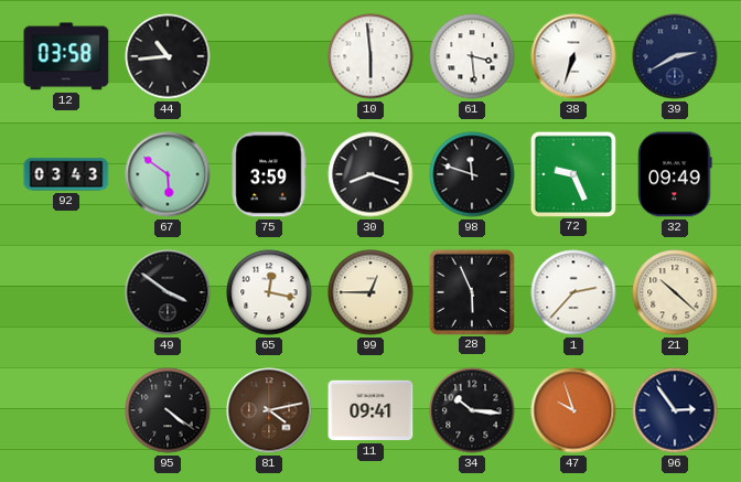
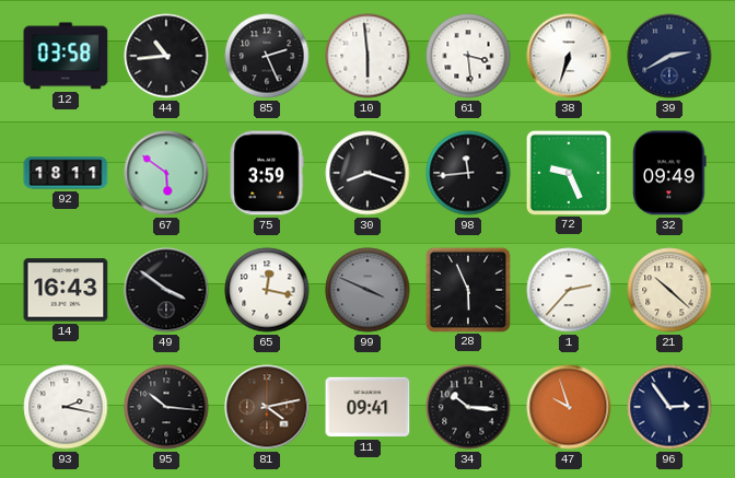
85: none -> 2:26 (267, 56)
92: 03:43 -> 18:11 (66, 173)
98: 11:48 -> 11:44 (468, 173)
14: none -> 16:43 (66, 290)
99: 12:45 -> 3:49 (367, 290)
99 dial: cream -> grey (367, 290)
93: none -> 2:17 (66, 407)
95: 4:21 -> 10:16 (166, 407)
